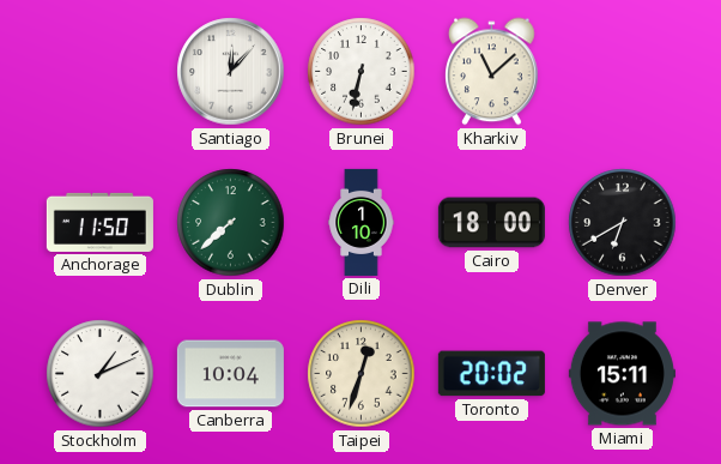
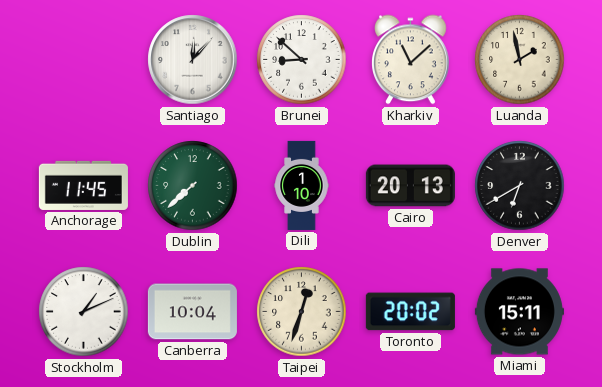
Brunei: 6:32 -> 8:52 (302, 60)
Luanda: none -> 1:58 (520, 60)
Anchorage: 11:50 -> 11:45 (83, 185)
Cairo: 18:00 -> 20:13 (410, 186)
